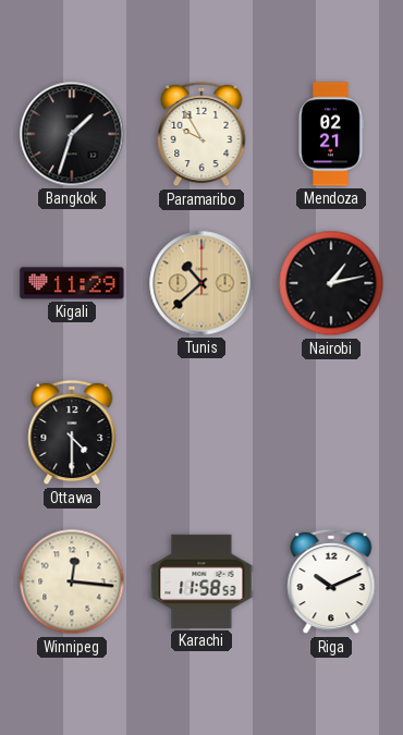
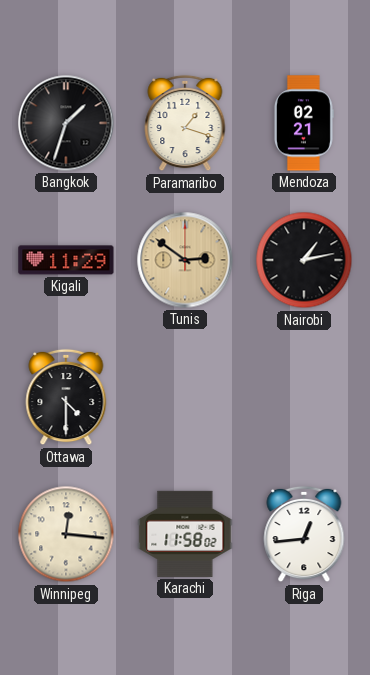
Paramaribo: 9:55 -> 1:18 (185, 123)
Tunis: 10:38 -> 2:51 (185, 260)
Karachi: 11:58:53 -> 11:58:02 (185, 534)
Riga: 10:11 -> 12:44 (304, 534)
